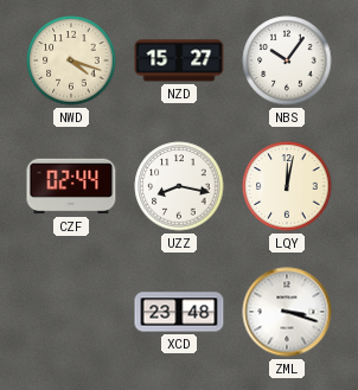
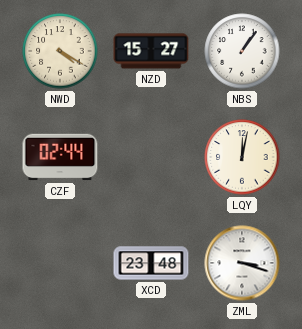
NWD: 4:18 -> 4:20 (60, 51)
NBS: 10:06 -> 1:06 (242, 51)
UZZ: 8:17 -> none (179, 186)
